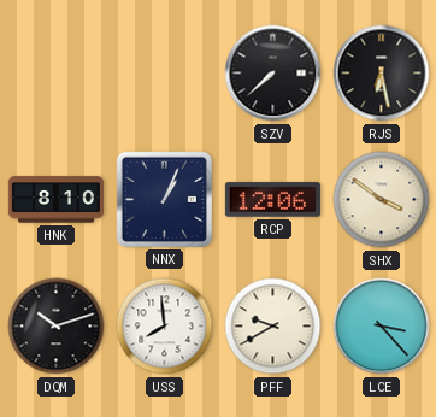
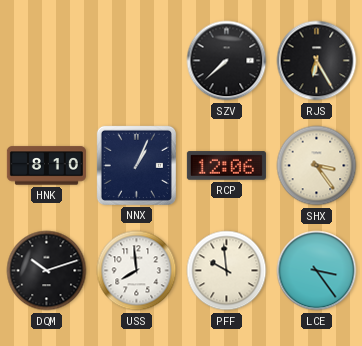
RJS: 6:28 -> 6:25 (317, 61)
SHX: 3:51 -> 3:24 (317, 166)
PFF: 9:40 -> 9:59 (227, 271)
LCE: 3:23 -> 3:24 (317, 271)
